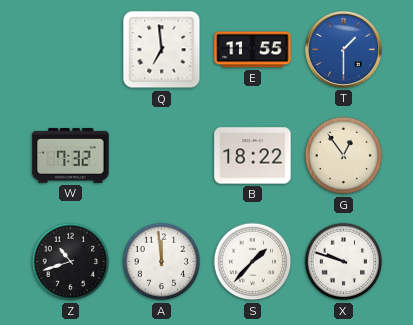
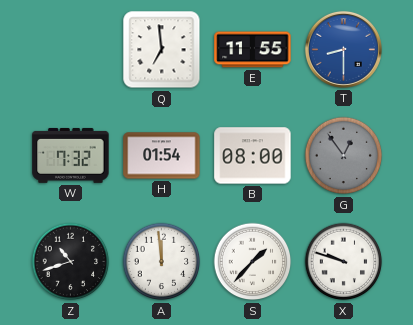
T: 1:30 -> 8:30 (343, 49)
H: none -> 01:54 (162, 156)
B: 18:22 -> 08:00 (253, 156)
G dial: cream -> grey (344, 156)
